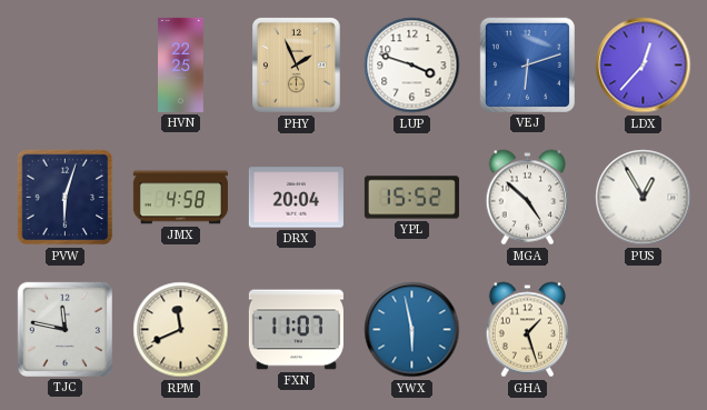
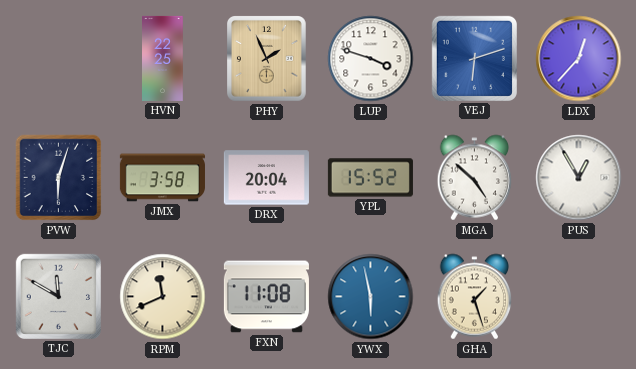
JMX: 4:58 -> 3:58 (162, 178)
TJC: 11:47 -> 11:50 (58, 296)
FXN: 11:07 -> 11:08 (266, 297)
